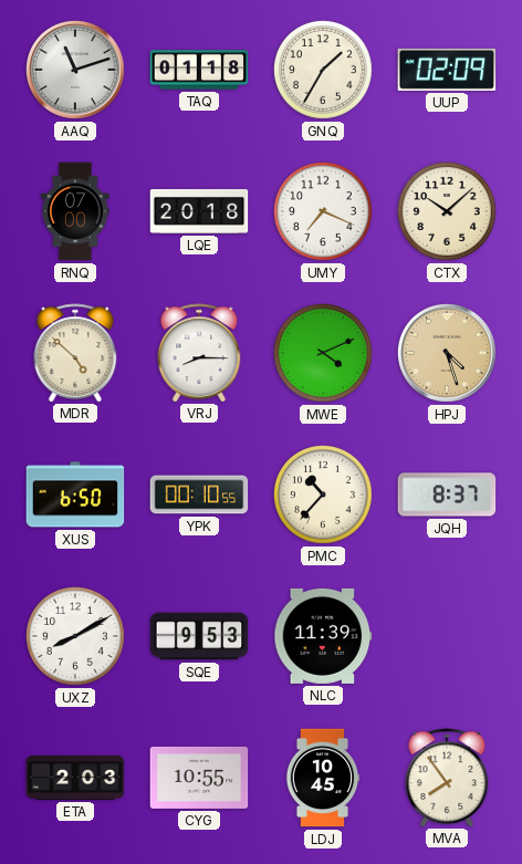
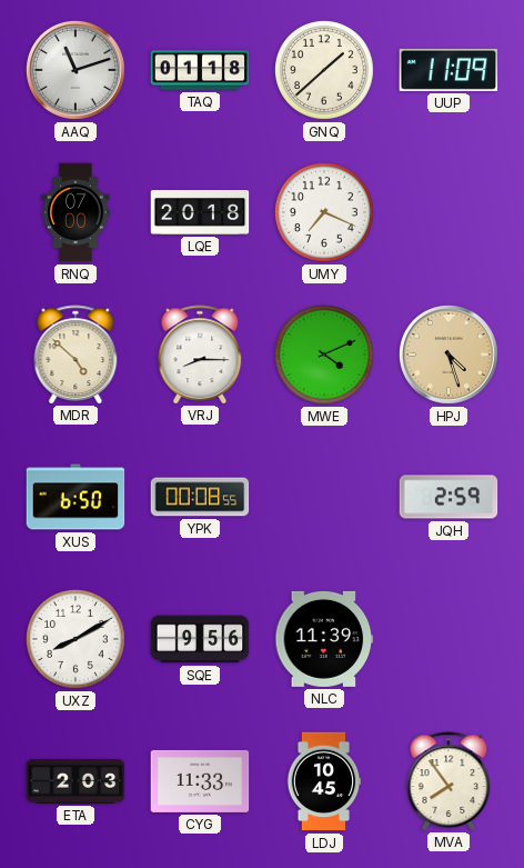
GNQ: 1:35 -> 1:38 (324, 70)
UUP: 02:09 -> 11:09 (449, 70)
CTX: 10:08 -> none (447, 211)
YPK: 00:10 -> 00:08 (200, 497)
PMC: 10:37 -> none (323, 495)
JQH: 8:37 -> 2:59 (449, 497)
SQE: 9:53 -> 9:56 (200, 639)
CYG: 10:55 -> 11:33 (200, 781)
